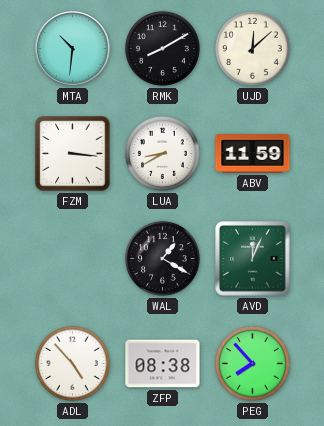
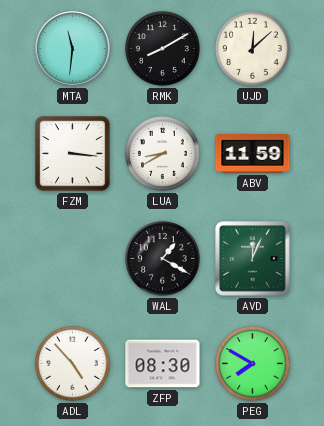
MTA: 10:31 -> 11:31 (73, 49)
ZFP: 08:38 -> 08:30 (163, 364)
PEG: 7:53 -> 7:50 (252, 363)
